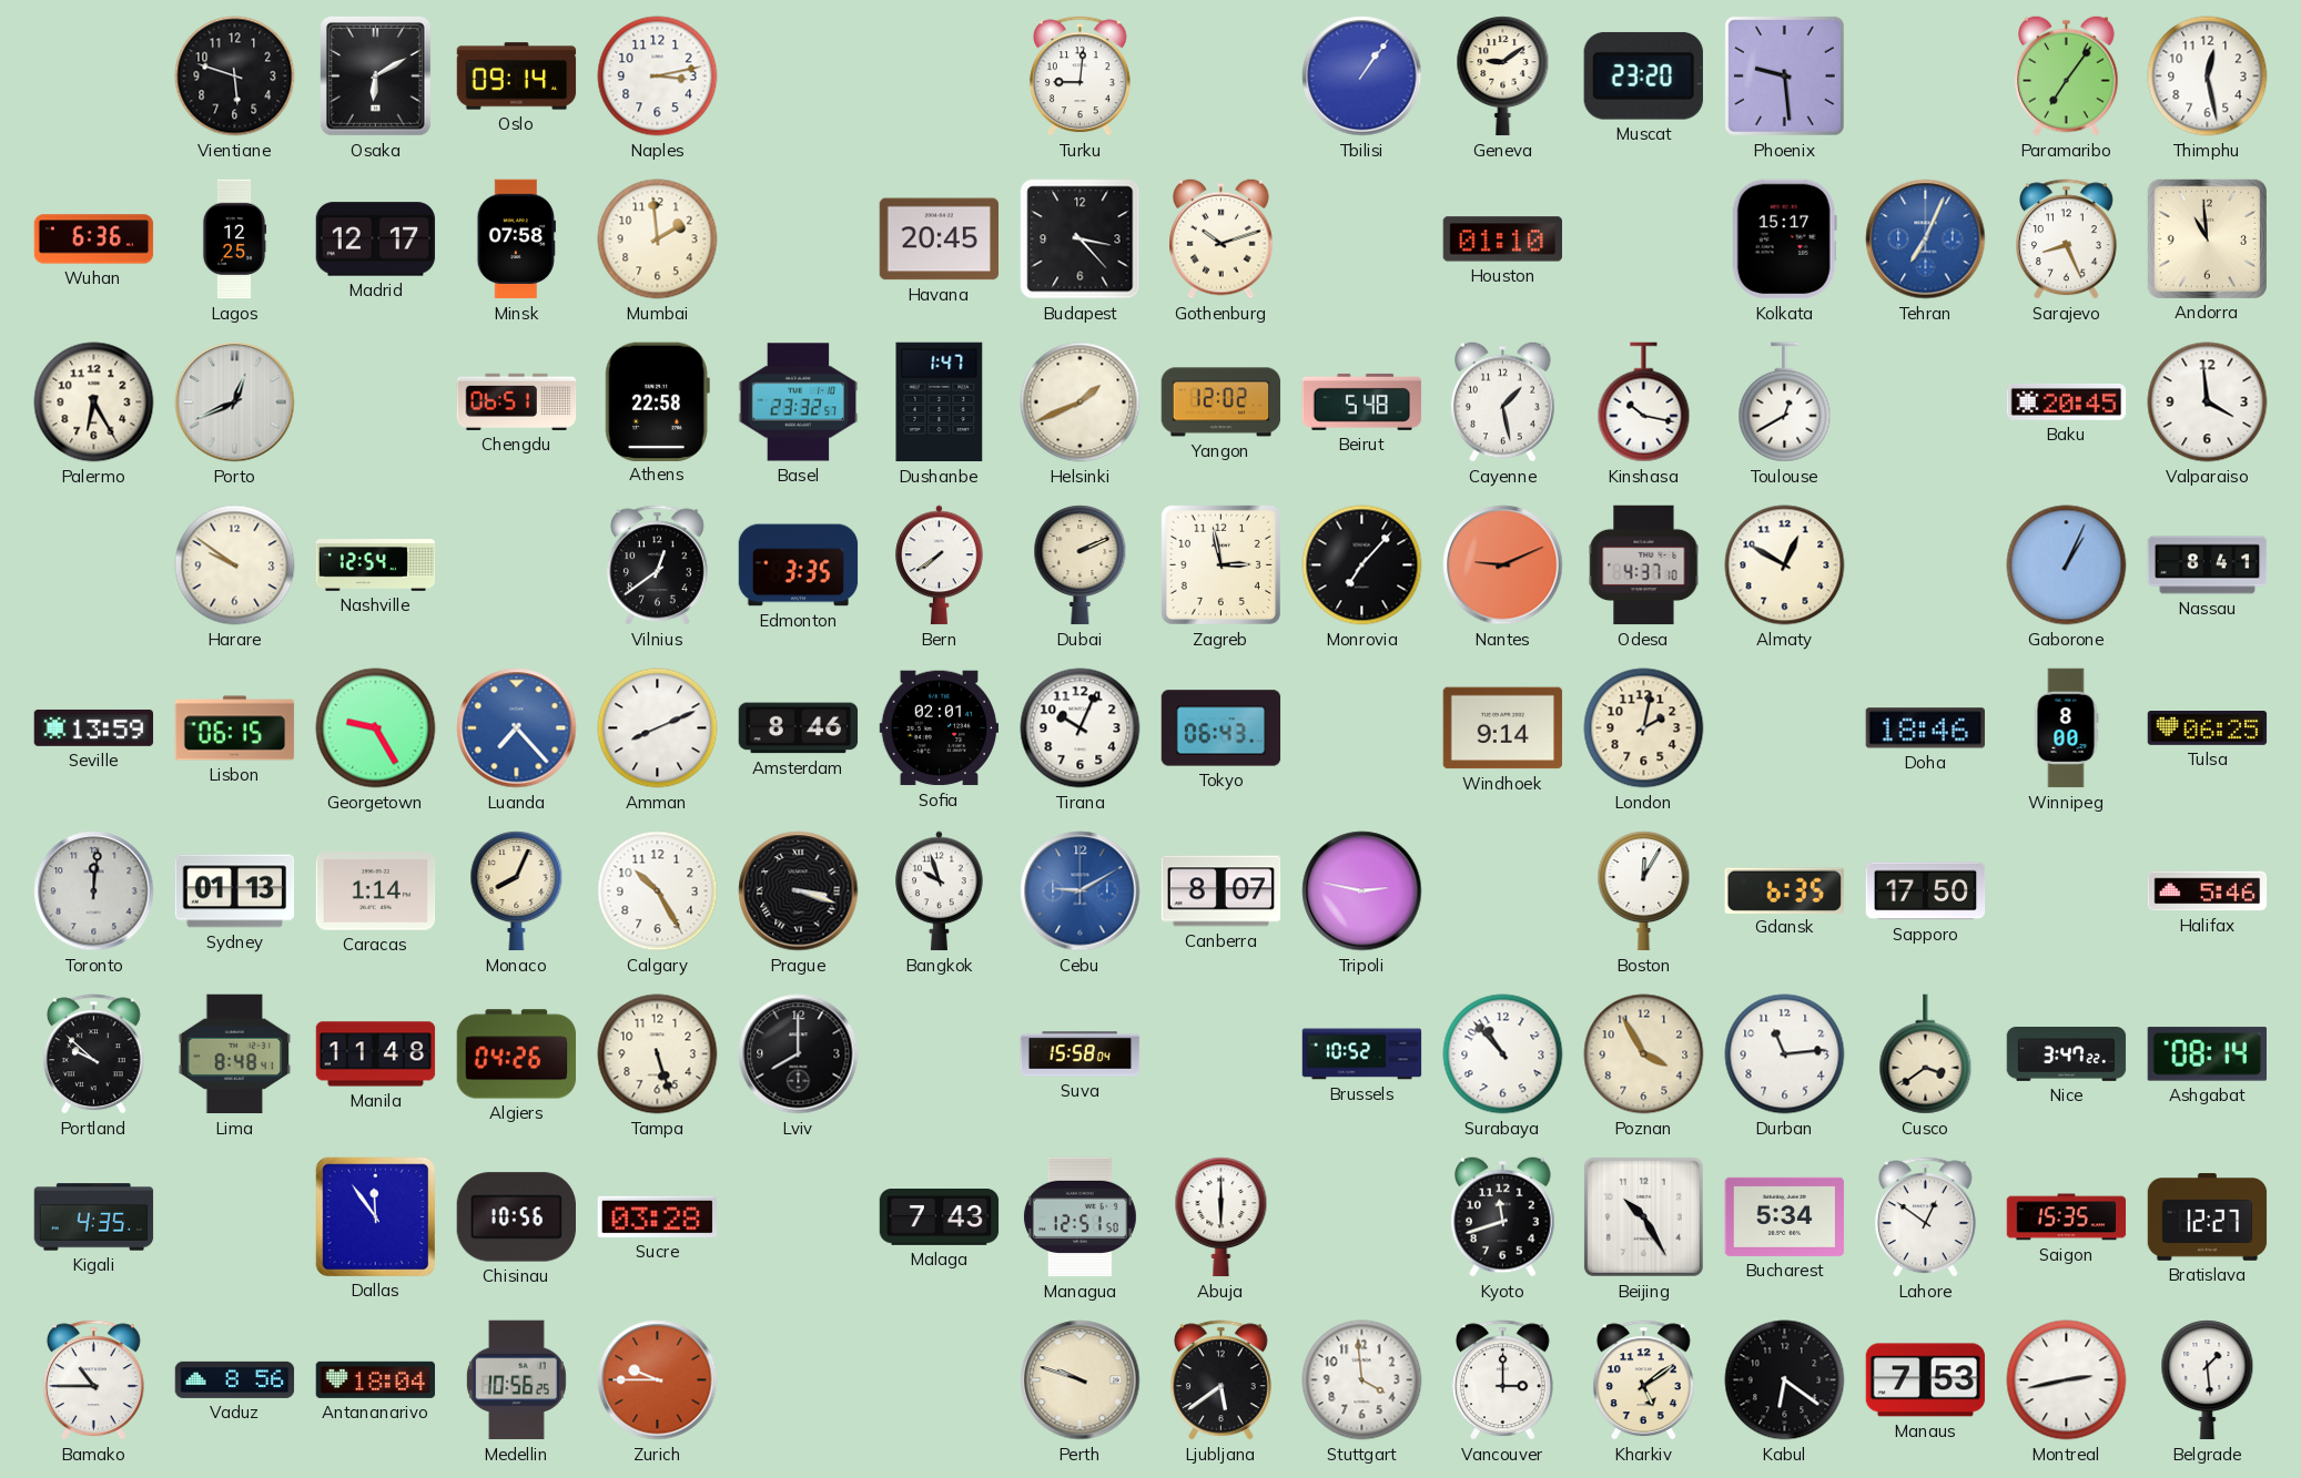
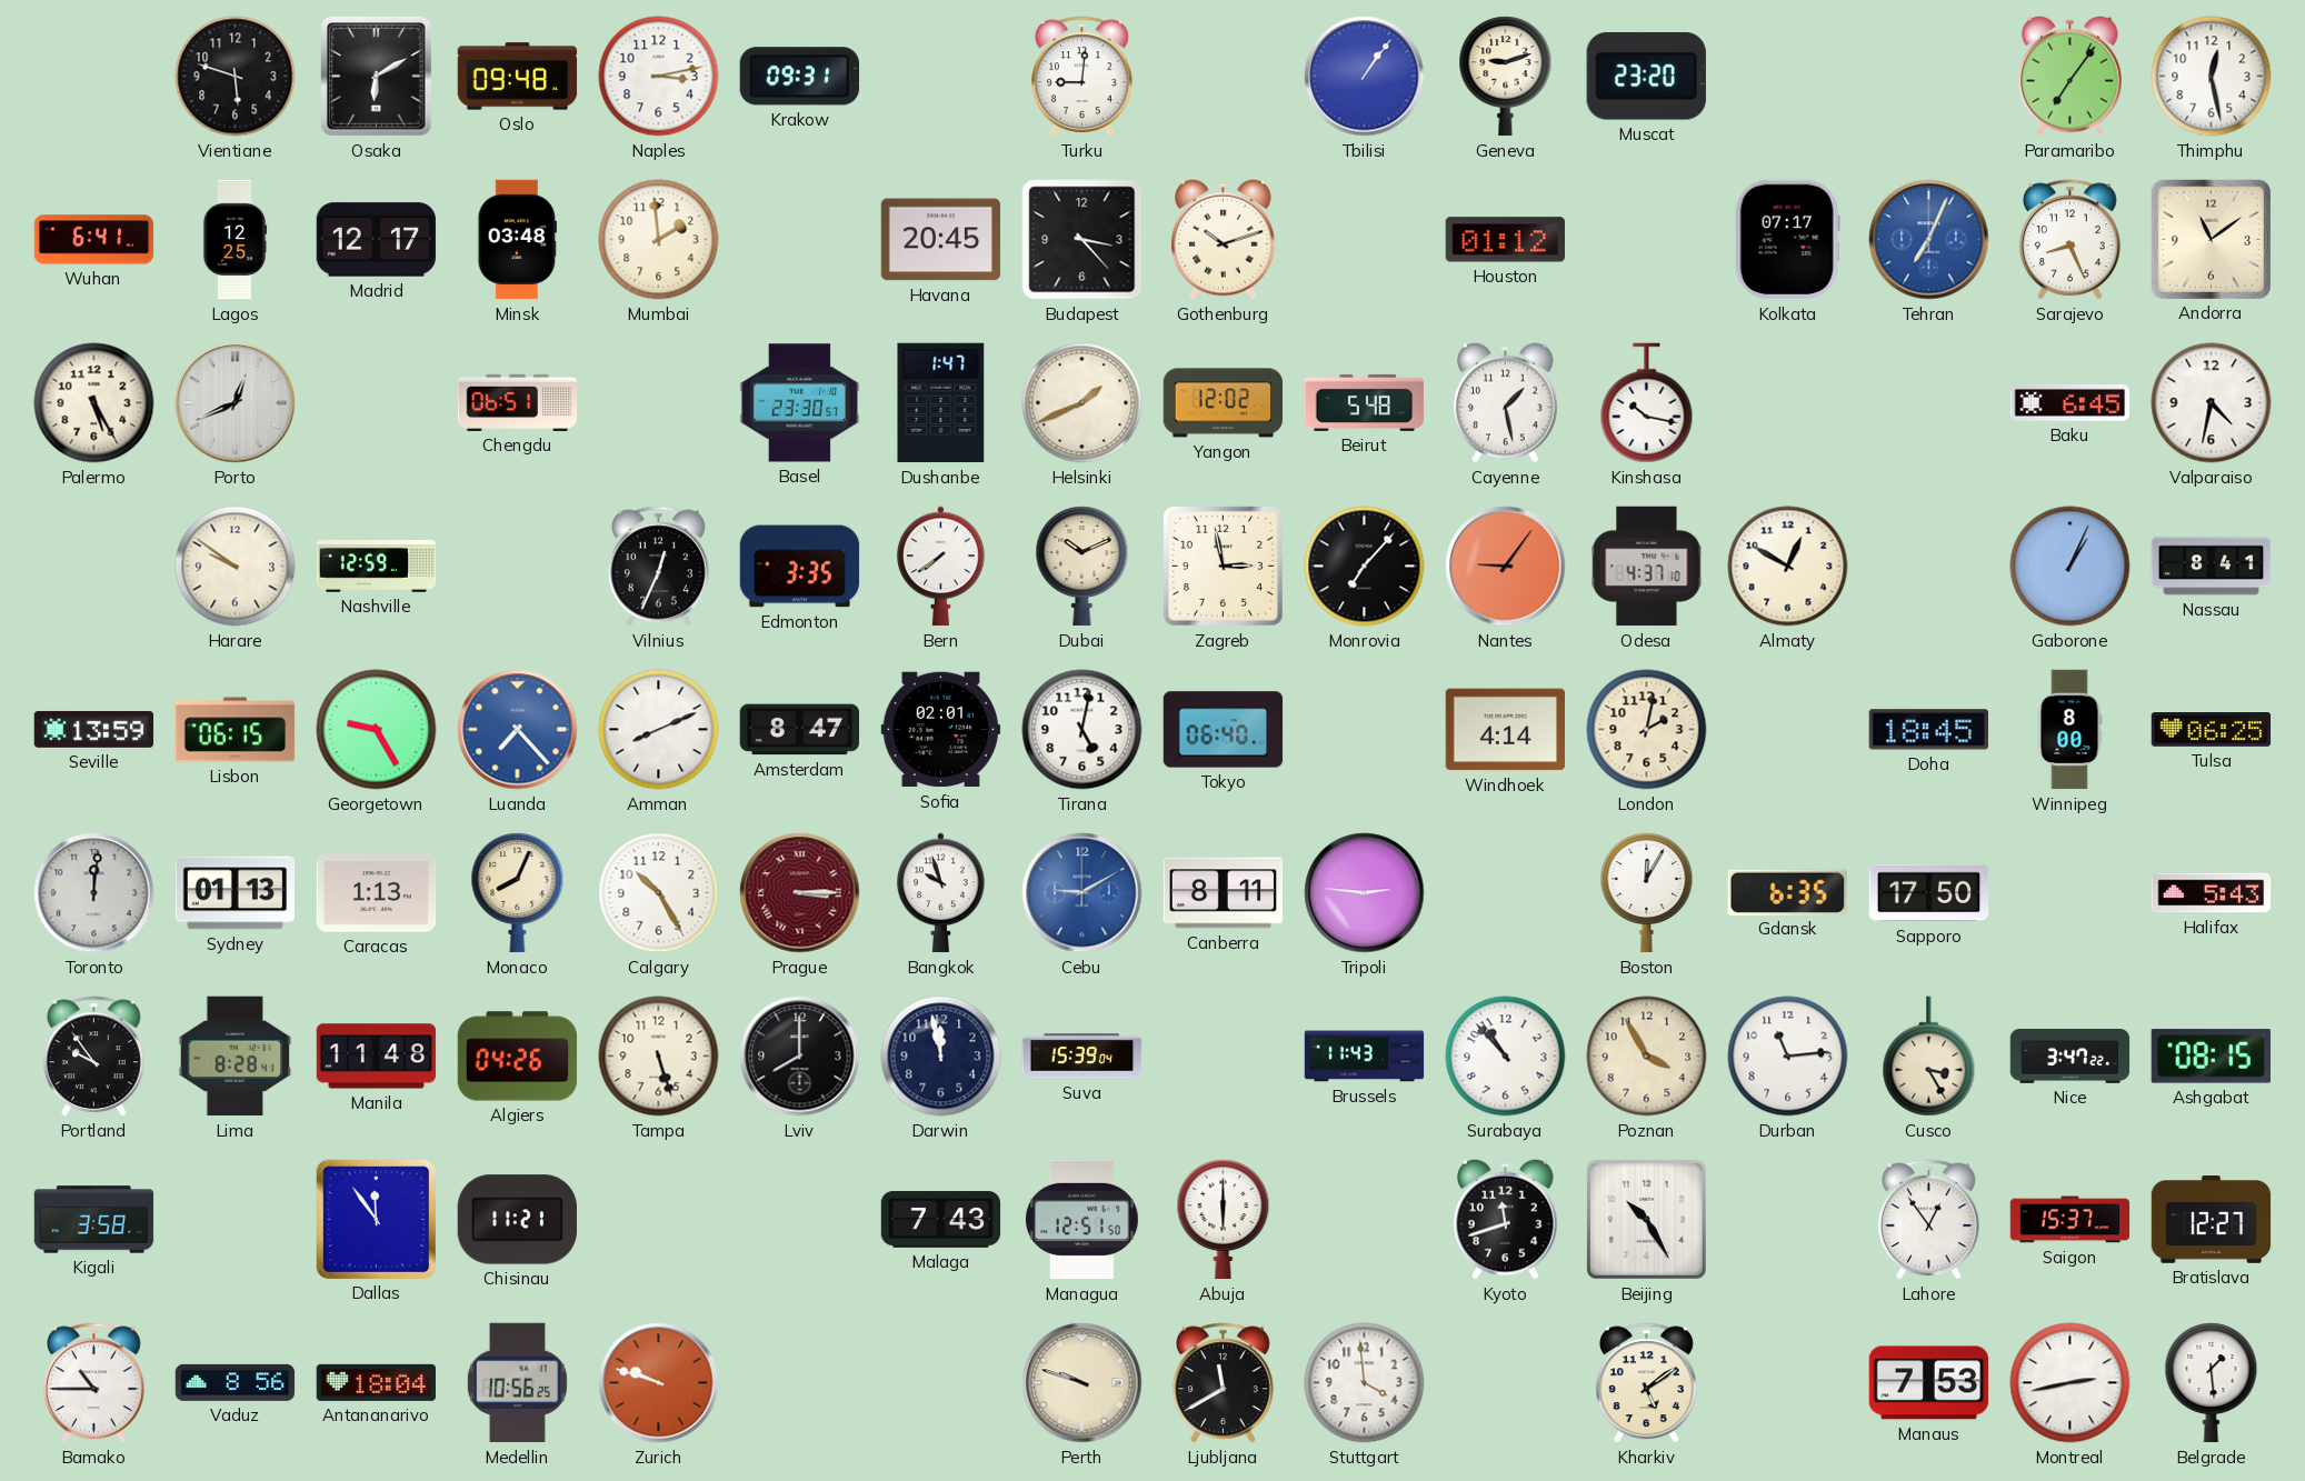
Oslo: 09:14 -> 09:48 (518, 77)
Krakow: none -> 09:31 (799, 77)
Geneva: 9:09 -> 9:12 (1506, 77)
Phoenix: 9:29 -> none (1784, 75)
Wuhan: 6:36 -> 6:41 (94, 240)
Minsk: 07:58 -> 03:48 (517, 240)
Houston: 01:10 -> 01:12 (1505, 240)
Kolkata: 15:17 -> 07:17 (1787, 240)
Andorra: 10:59 -> 11:09 (2211, 239)
Palermo: 6:25 -> 5:25 (94, 403)
Athens: 22:58 -> none (657, 401)
Basel: 23:32 -> 23:30 (800, 403)
Toulouse: 12:40 -> none (1785, 402)
Baku: 20:45 -> 6:45 (2070, 403)
Valparaiso: 3:59 -> 4:32 (2212, 403)
Nashville: 12:54 -> 12:59 (377, 567)
Vilnius: 12:39 -> 12:34 (658, 567)
Dubai: 2:11 -> 10:11 (1082, 567)
Nantes: 9:11 -> 9:06 (1506, 567)
Amsterdam: 8:46 -> 8:47 (800, 730)
Tirana: 10:04 -> 5:02 (1082, 730)
Tokyo: 06:43 -> 06:40 (1224, 730)
Windhoek: 9:14 -> 4:14 (1506, 730)
Doha: 18:46 -> 18:45 (1928, 730)
Caracas: 1:14 -> 1:13 (377, 893)
Prague: 3:18 -> 3:15 (800, 893)
Prague dial: black -> burgundy (800, 893)
Canberra: 8:07 -> 8:11 (1224, 893)
Tripoli: 2:47 -> 2:46 (1365, 893)
Halifax: 5:46 -> 5:43 (2212, 893)
Portland: 9:52 -> 9:54 (93, 1057)
Lima: 8:48 -> 8:28 (236, 1057)
Darwin: none -> 11:58 (941, 1057)
Suva: 15:58 -> 15:39 (1082, 1057)
Brussels: 10:52 -> 11:43 (1365, 1057)
Cusco: 3:39 -> 3:25 (1929, 1057)
Ashgabat: 08:14 -> 08:15 (2211, 1057)
Kigali: 4:35 -> 3:58 (94, 1220)
Chisinau: 10:56 -> 11:21 (517, 1220)
Sucre: 03:28 -> none (658, 1216)
Bucharest: 5:34 -> none (1785, 1216)
Lahore: 12:51 -> 12:54 (1928, 1220)
Saigon: 15:35 -> 15:37 (2070, 1220)
Zurich: 9:45 -> 9:48 (659, 1383)
Ljubljana: 5:39 -> 11:40 (1223, 1383)
Vancouver: 3:00 -> none (1502, 1380)
Kabul: 6:21 -> none (1785, 1380)
